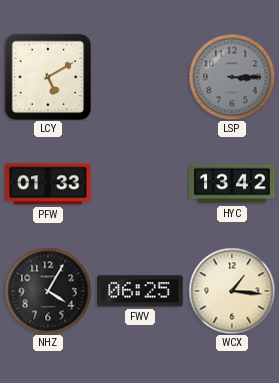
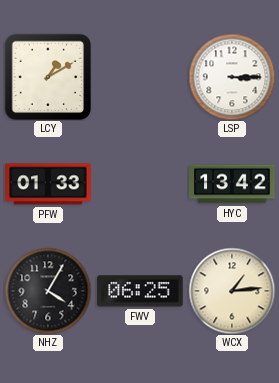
LCY: 5:10 -> 1:10 (48, 77)
LSP dial: grey -> white (232, 77)
WCX: 1:16 -> 1:14 (232, 291)
